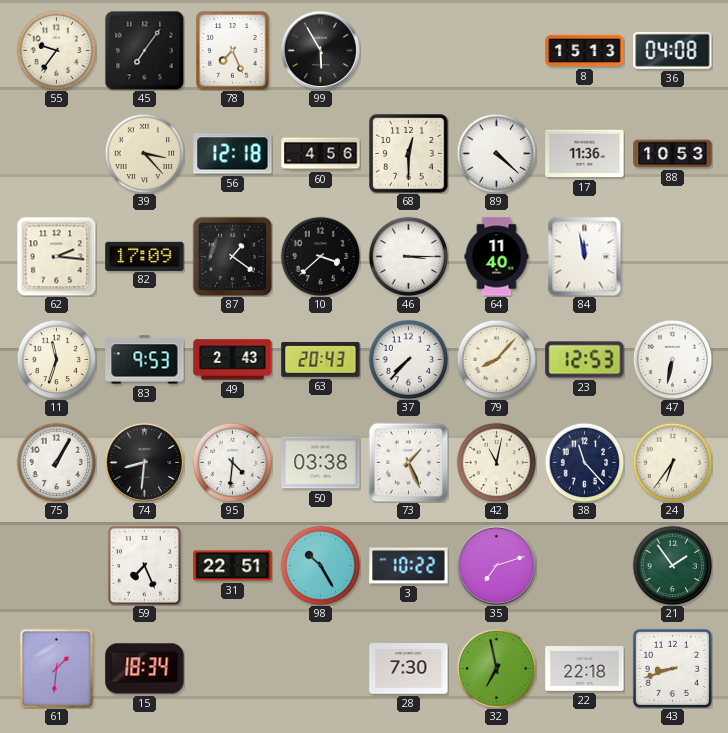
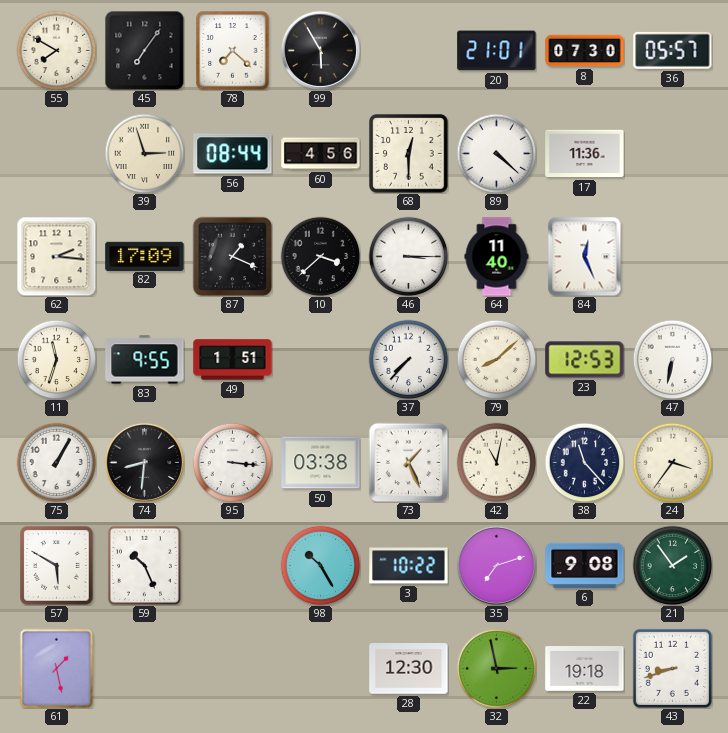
55: 9:36 -> 7:50 (56, 50)
78: 7:26 -> 7:22 (233, 51)
20: none -> 21:01 (497, 51)
8: 15:13 -> 07:30 (585, 51)
36: 04:08 -> 05:57 (673, 50)
39: 3:23 -> 2:57 (144, 153)
56: 12:18 -> 08:44 (233, 154)
88: 10:53 -> none (673, 154)
87: 1:21 -> 1:19 (232, 256)
84: 11:58 -> 12:26 (585, 256)
83: 9:53 -> 9:55 (145, 360)
49: 2:43 -> 1:51 (233, 360)
63: 20:43 -> none (321, 359)
79: 8:07 -> 8:08 (496, 359)
95: 4:31 -> 3:16 (232, 462)
24: 6:36 -> 3:36 (672, 462)
57: none -> 5:50 (57, 566)
59: 7:26 -> 10:26 (144, 565)
31: 22:51 -> none (233, 566)
6: none -> 9:08 (585, 565)
61: 1:31 -> 1:28 (57, 668)
15: 18:34 -> none (145, 669)
28: 7:30 -> 12:30 (409, 669)
32: 6:58 -> 2:58 (496, 668)
22: 22:18 -> 19:18 (585, 669)
